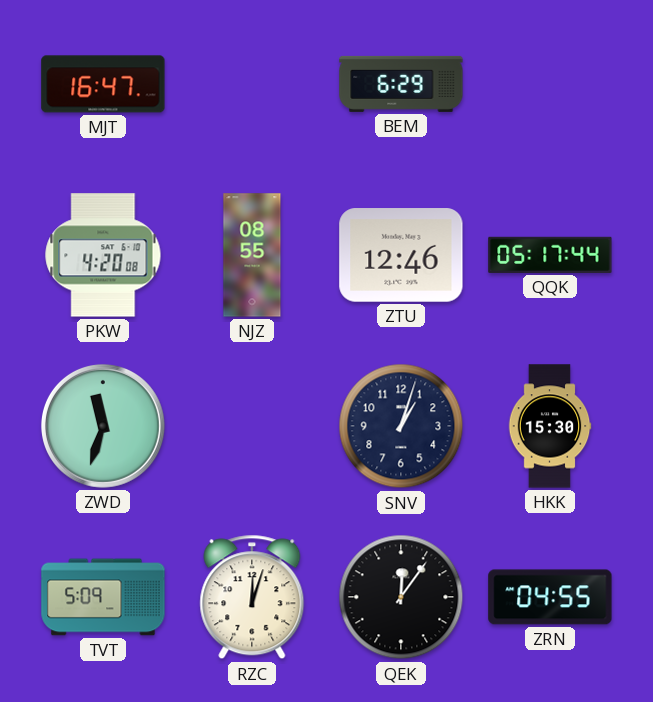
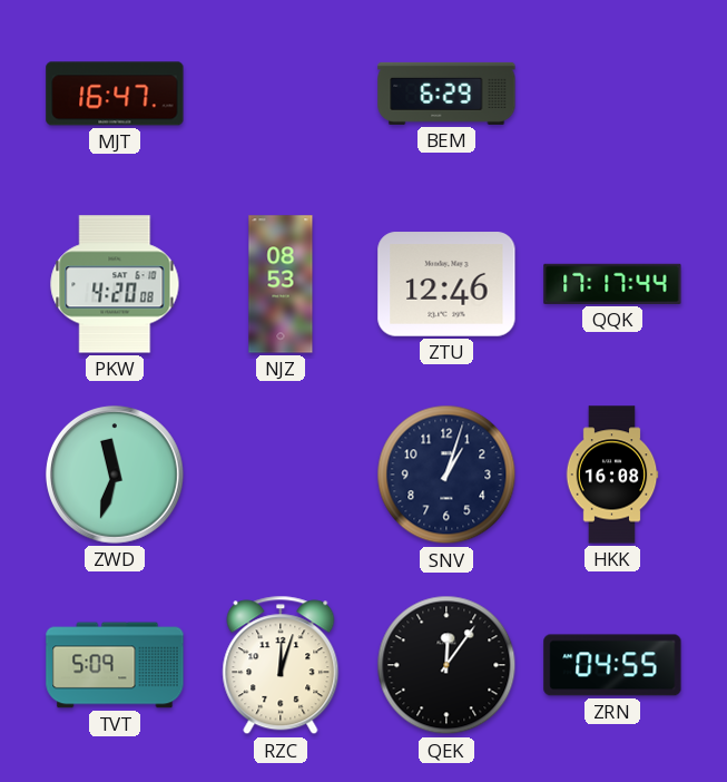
NJZ: 08:55 -> 08:53 (281, 284)
QQK: 05:17 -> 17:17 (612, 284)
HKK: 15:30 -> 16:08 (612, 475)
